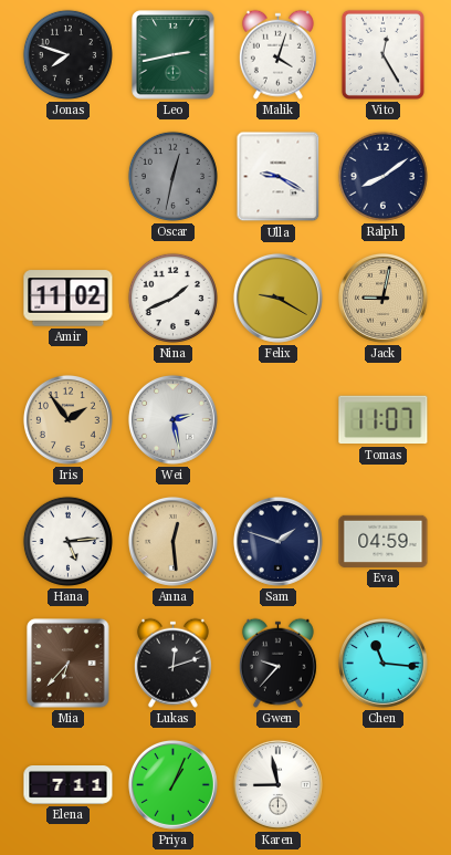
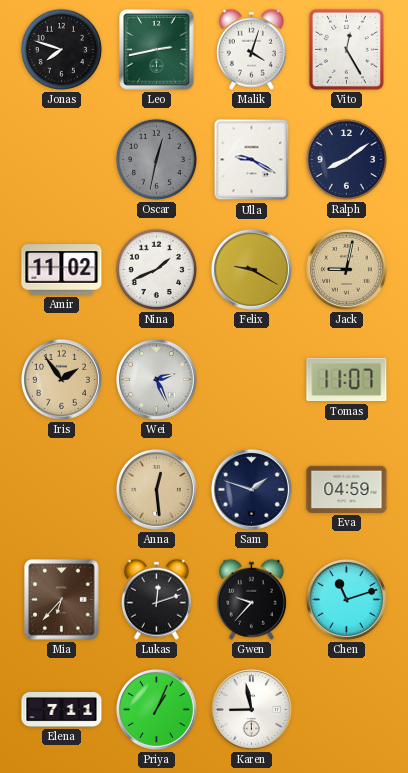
Wei: 2:28 -> 2:26 (156, 379)
Hana: 5:14 -> none (67, 541)
Chen: 11:16 -> 11:12 (346, 599)
